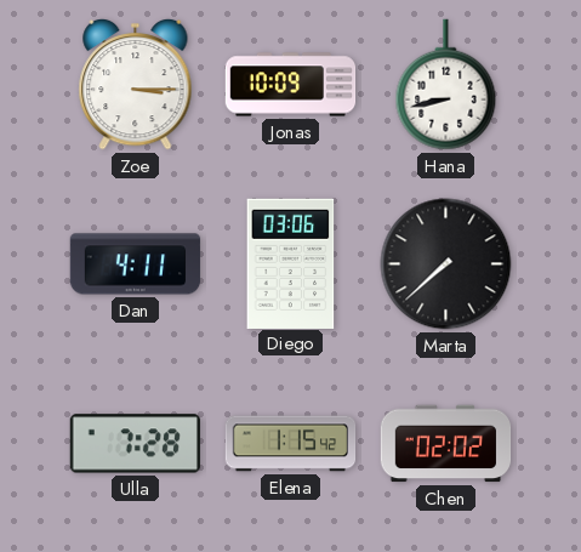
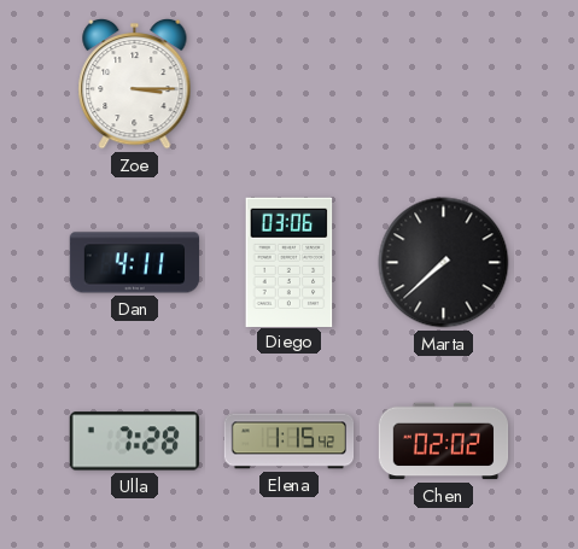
Jonas: 10:09 -> none (291, 85)
Hana: 8:43 -> none (446, 85)
